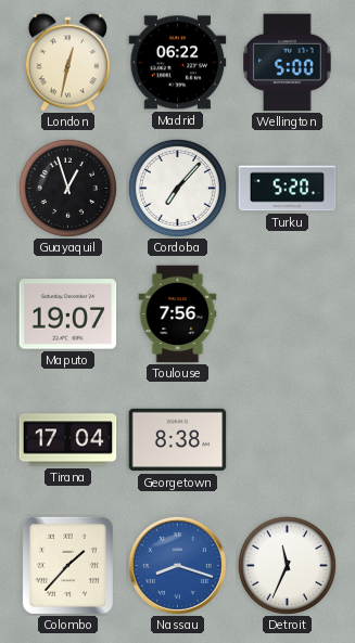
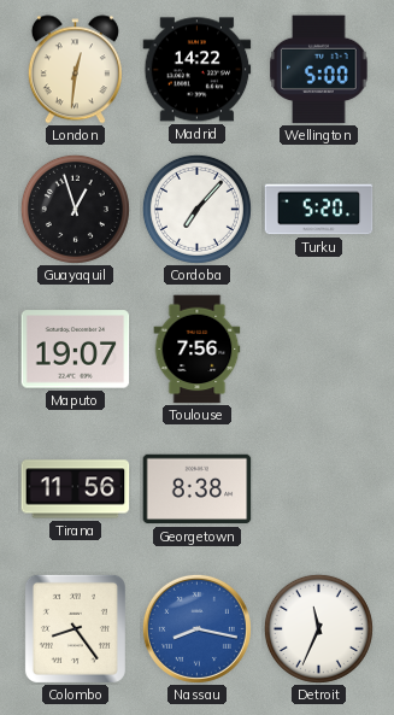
London: 12:32 -> 12:31 (75, 70)
Madrid: 06:22 -> 14:22 (198, 70)
Tirana: 17:04 -> 11:56 (76, 490)
Colombo: 1:37 -> 8:24 (75, 628)
Nassau: 8:18 -> 8:17 (196, 628)
